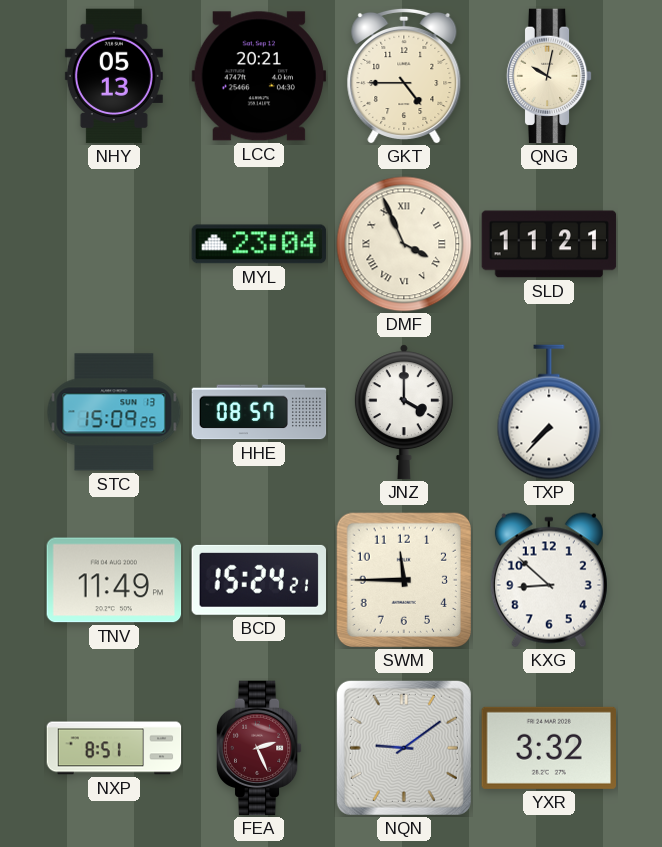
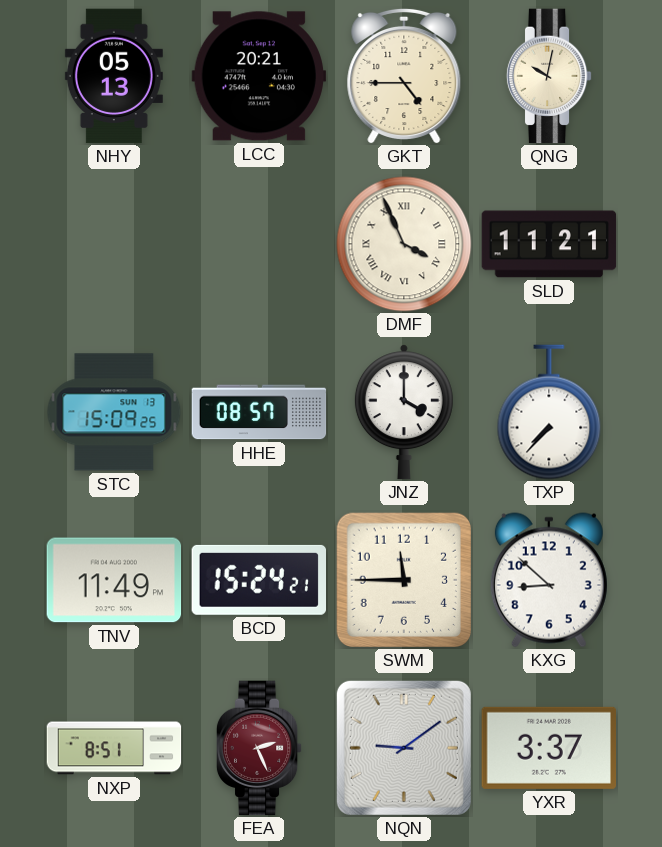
MYL: 23:04 -> none (259, 244)
YXR: 3:32 -> 3:37 (549, 748)
